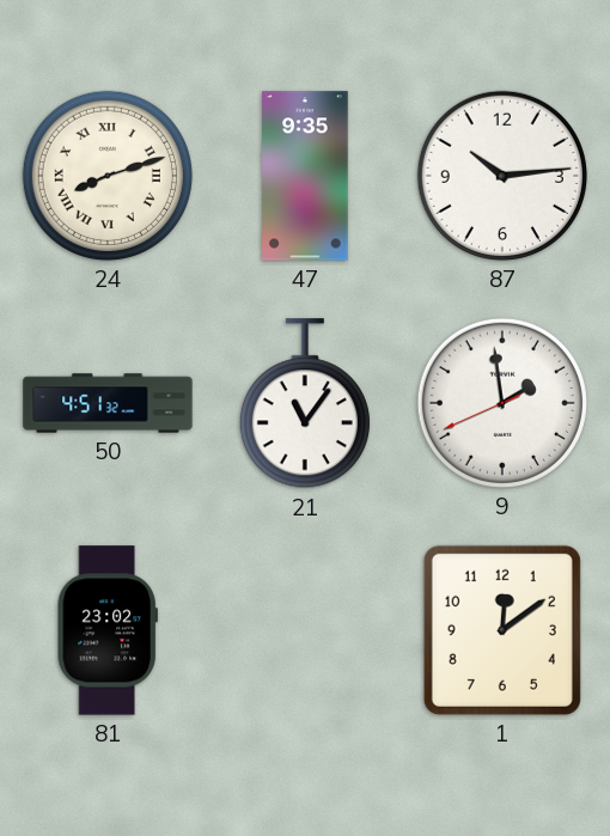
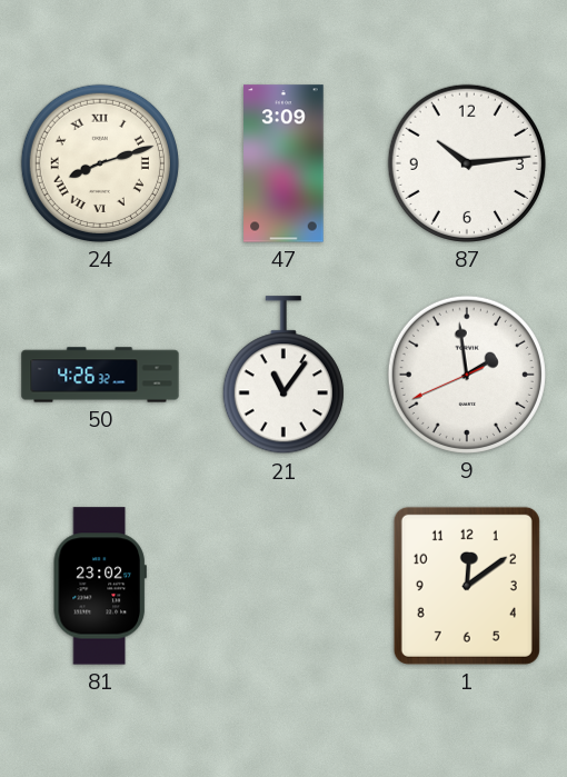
47: 9:35 -> 3:09 (283, 163)
50: 4:51 -> 4:26 (100, 375)
